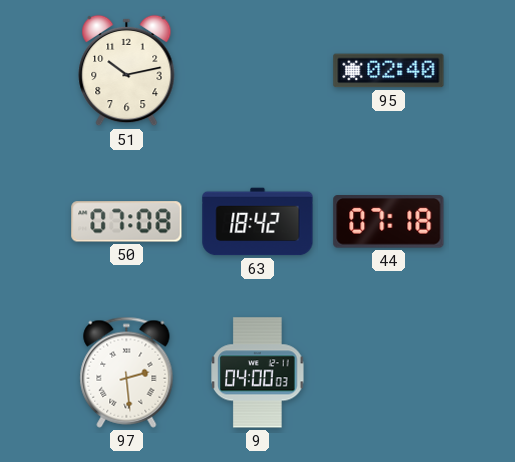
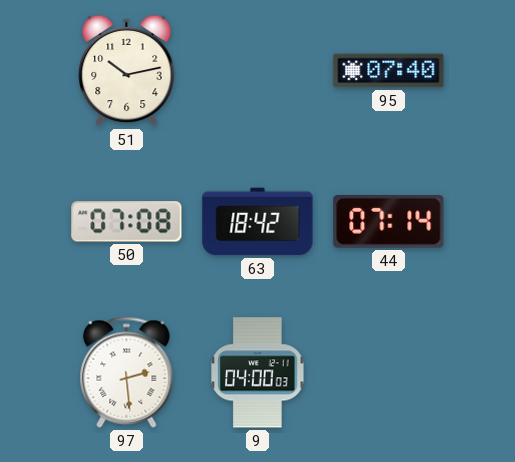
95: 02:40 -> 07:40 (389, 71)
44: 07:18 -> 07:14 (389, 222)
